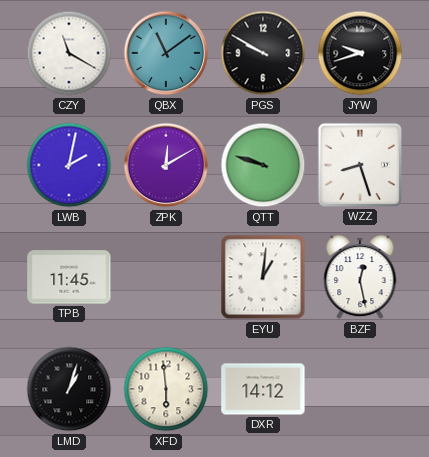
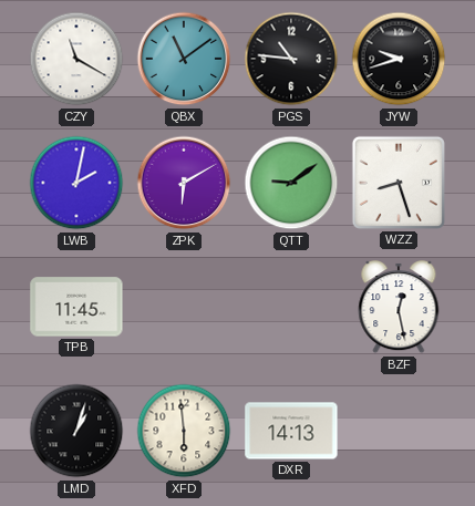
PGS: 9:50 -> 10:46 (291, 59)
ZPK: 12:10 -> 6:10 (184, 183)
QTT: 9:48 -> 9:09 (291, 183)
EYU: 1:01 -> none (263, 277)
DXR: 14:12 -> 14:13 (291, 431)
